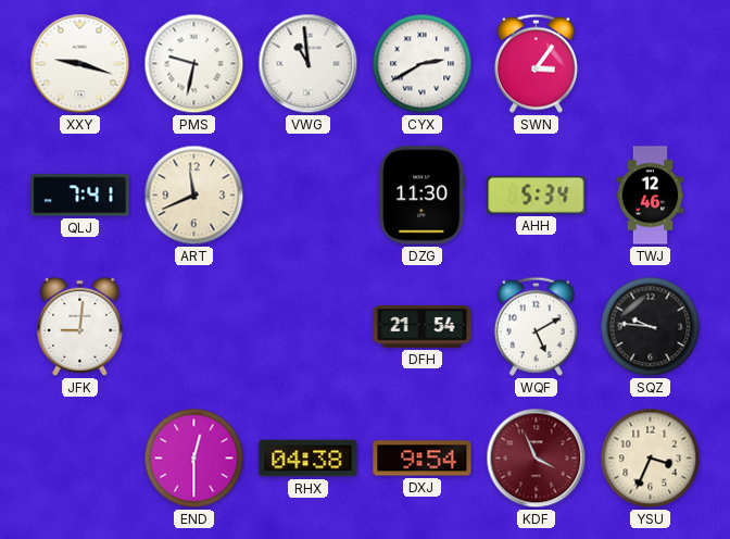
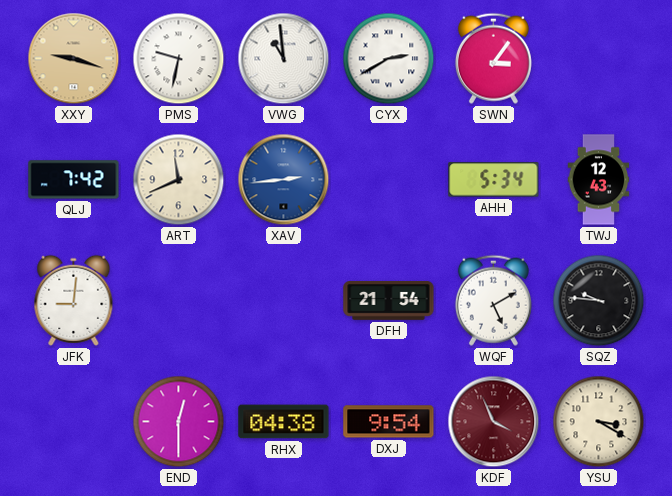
XXY dial: white -> champagne (74, 59)
QLJ: 7:41 -> 7:42 (74, 180)
XAV: none -> 2:44 (284, 180)
DZG: 11:30 -> none (423, 196)
TWJ: 12:46 -> 12:43 (599, 180)
YSU: 3:34 -> 3:20 (599, 422)
